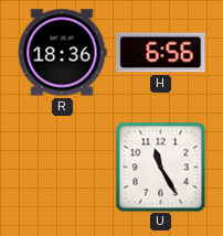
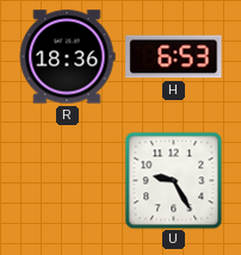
H: 6:56 -> 6:53 (174, 57)
U: 11:25 -> 9:25 (173, 180)
